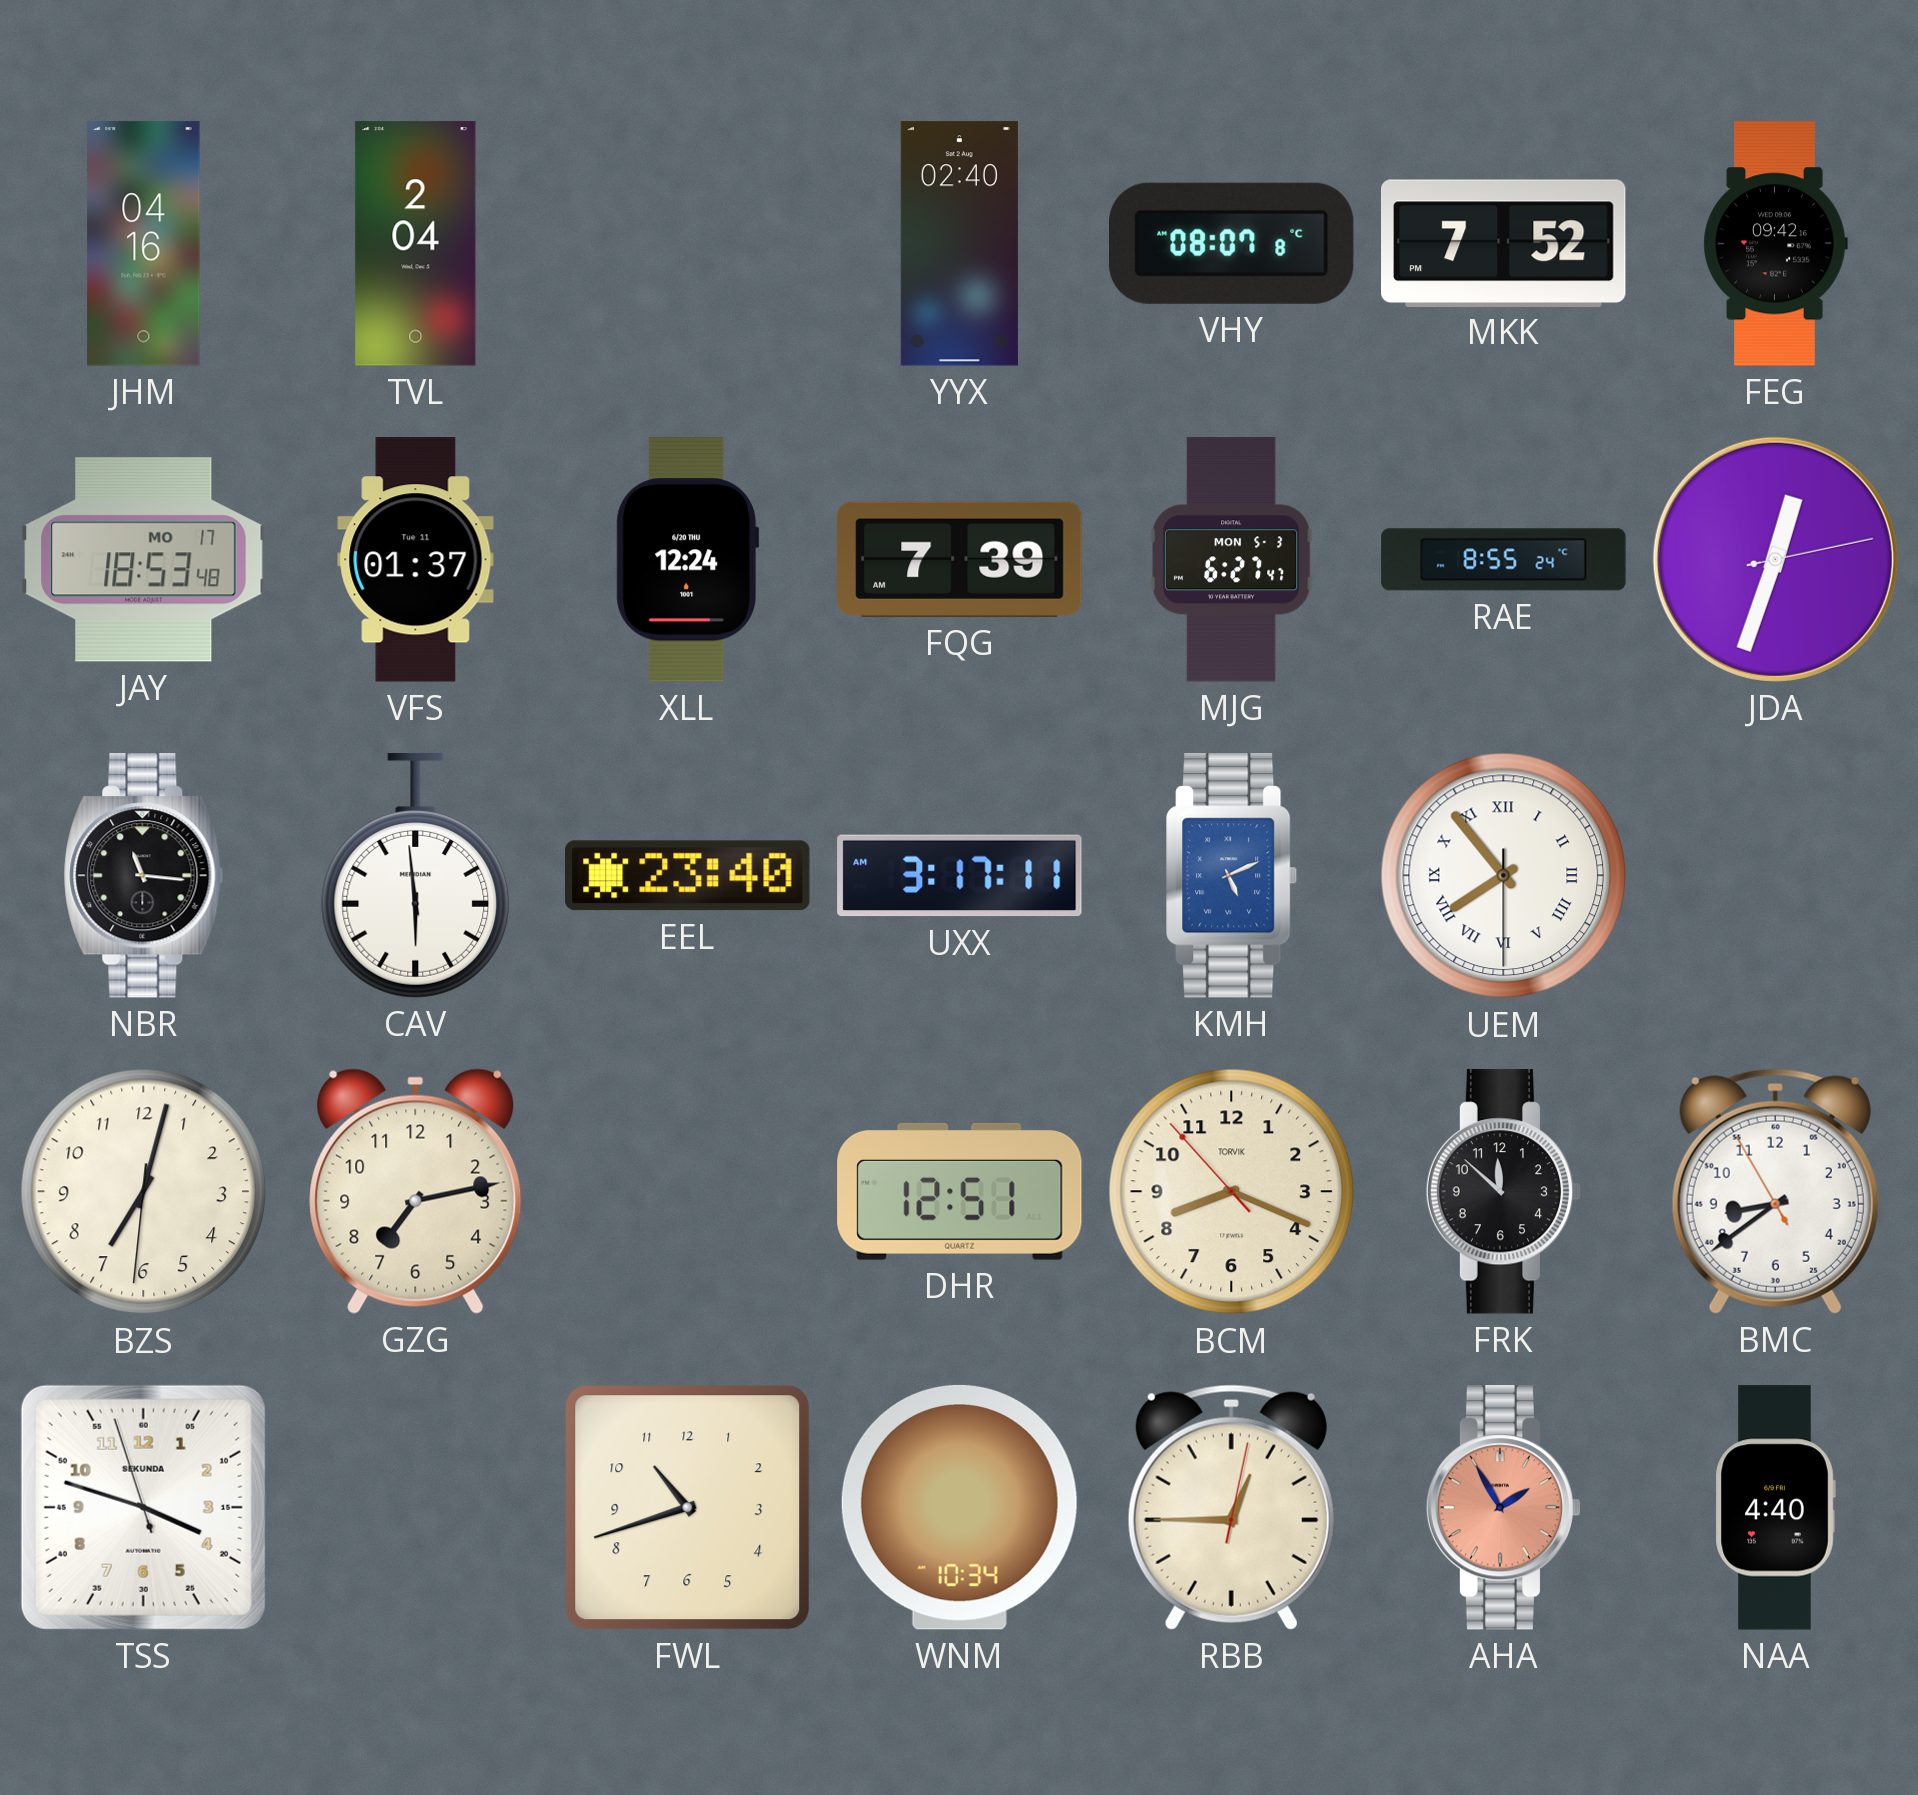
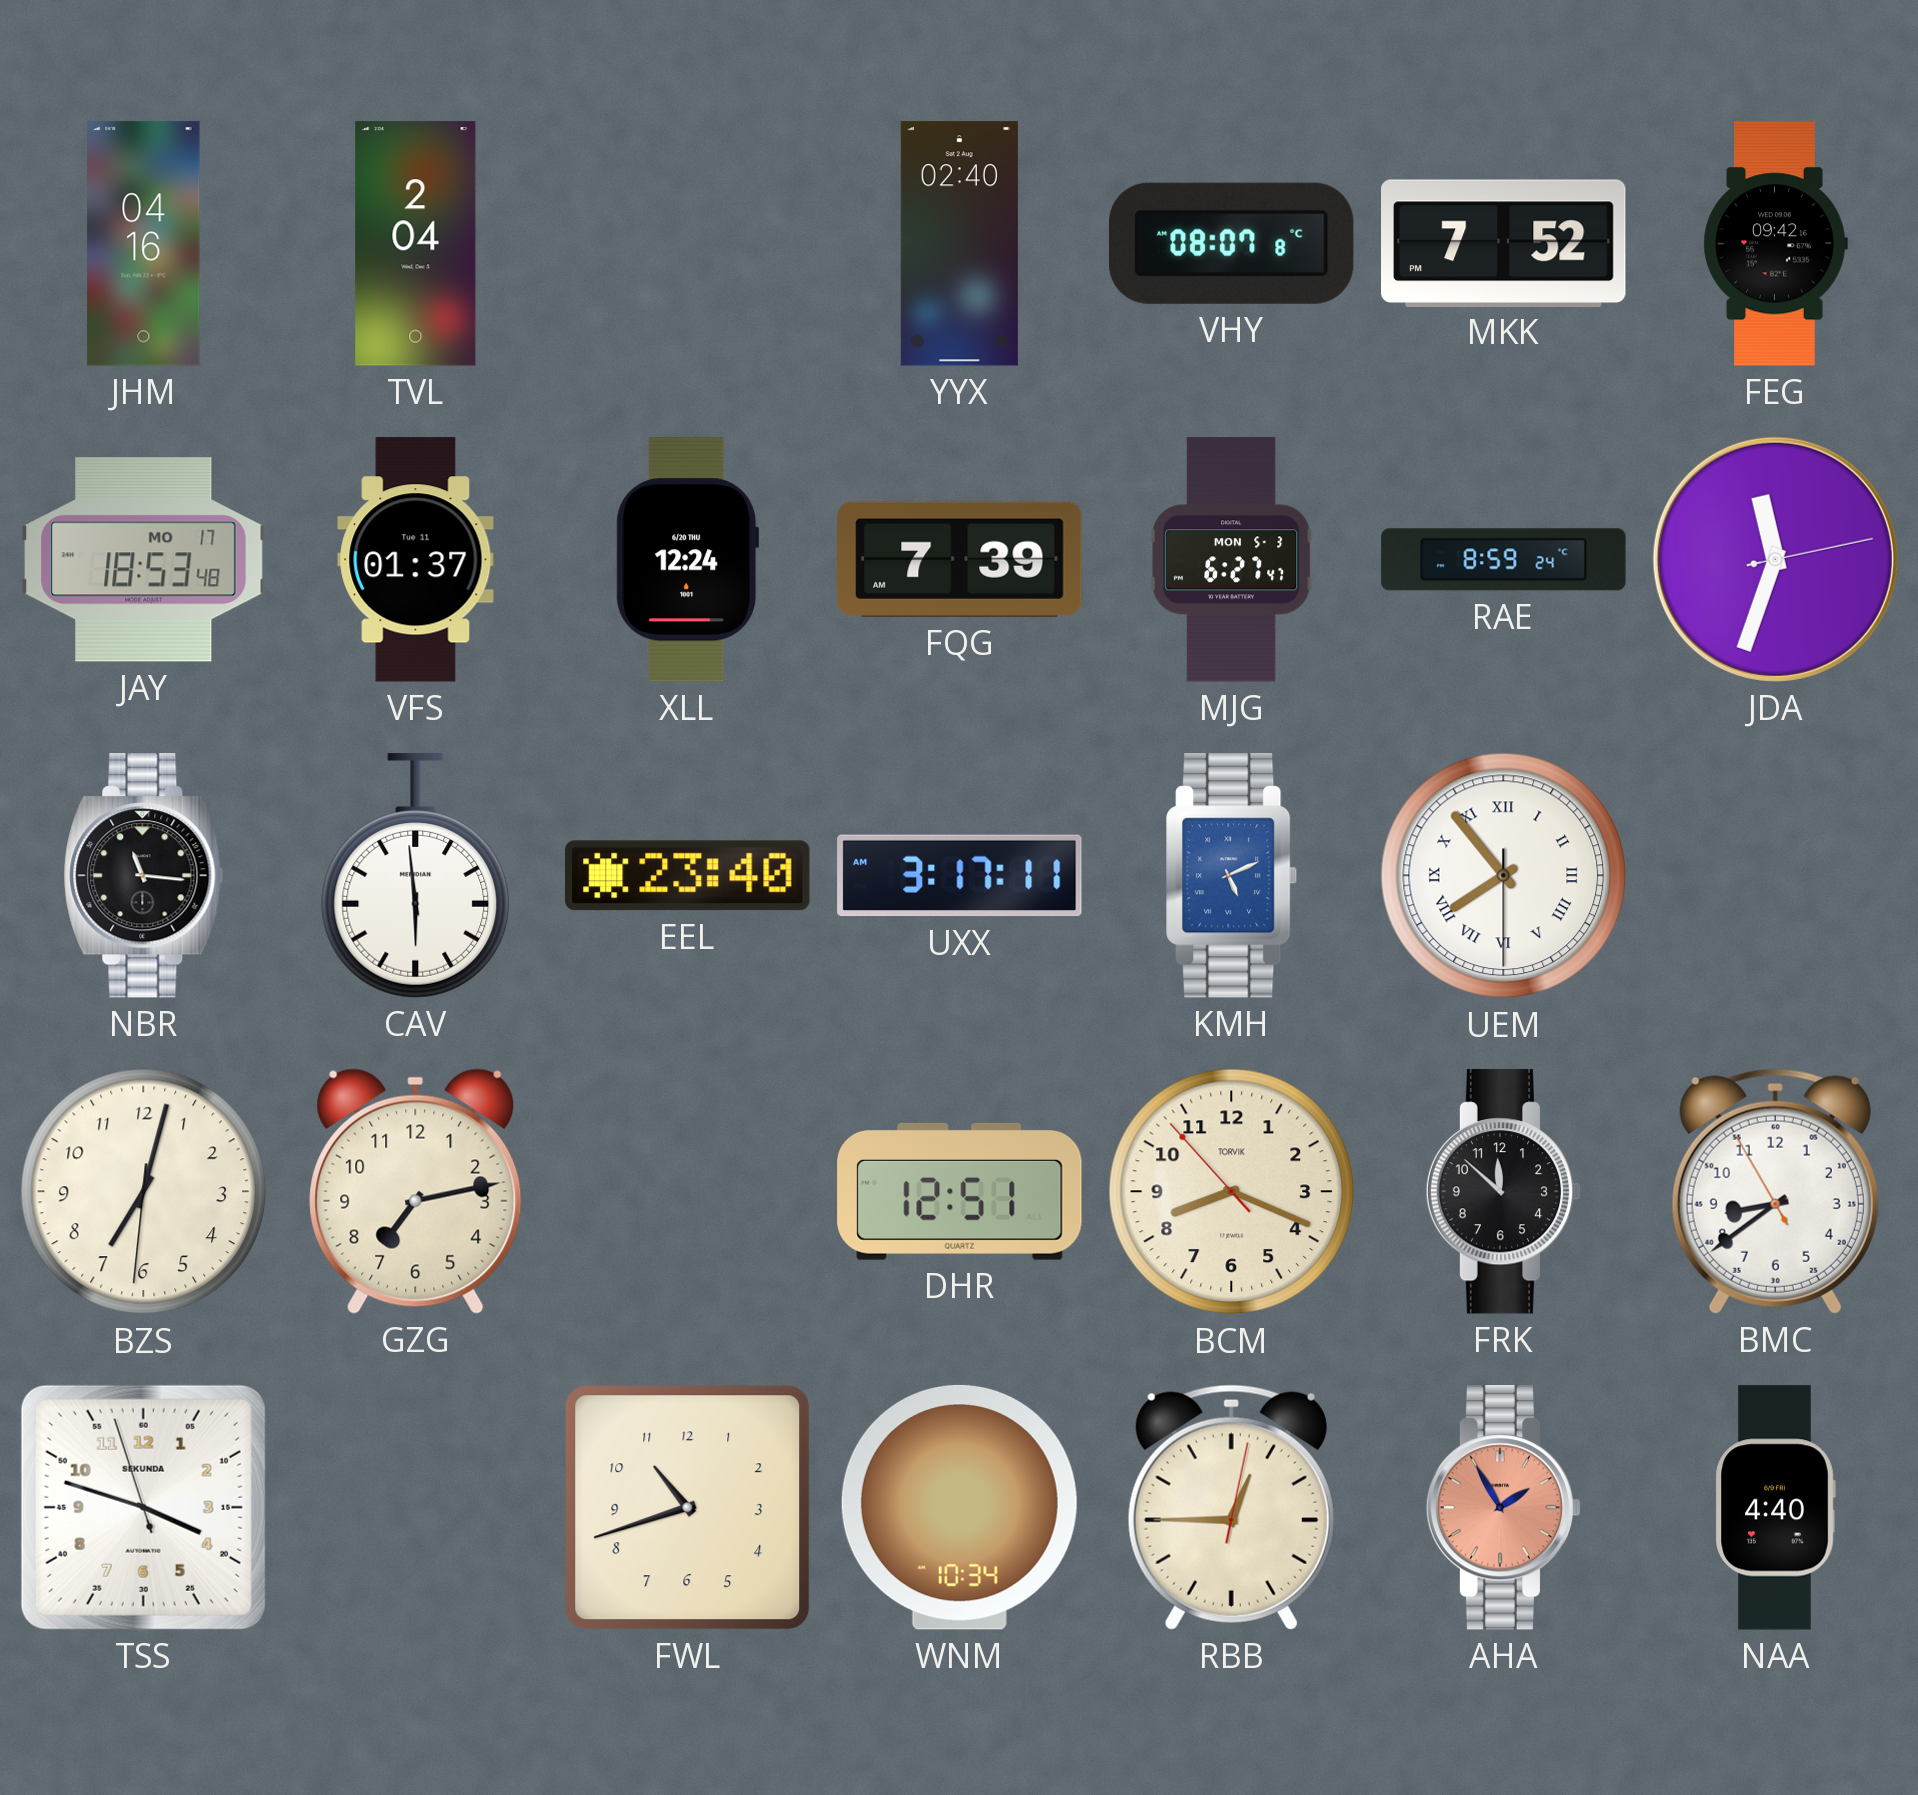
RAE: 8:55 -> 8:59 (1504, 560)
JDA: 12:33 -> 11:33 (1775, 559)
